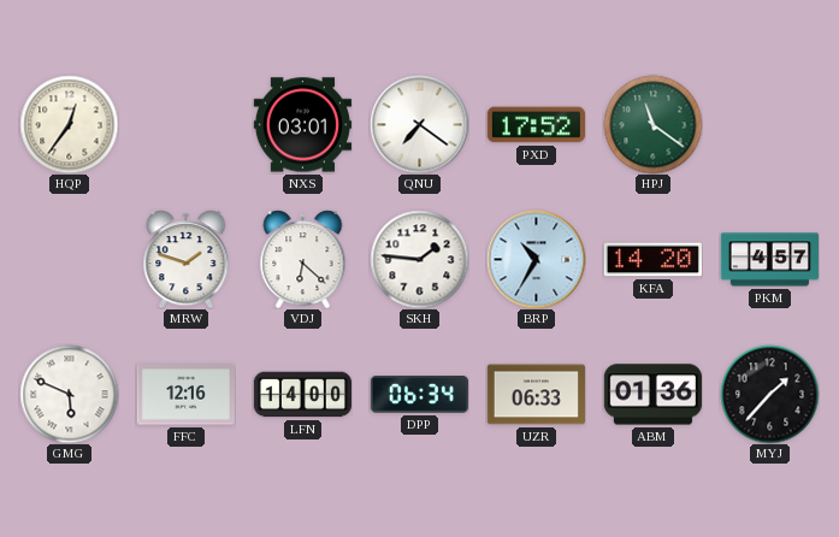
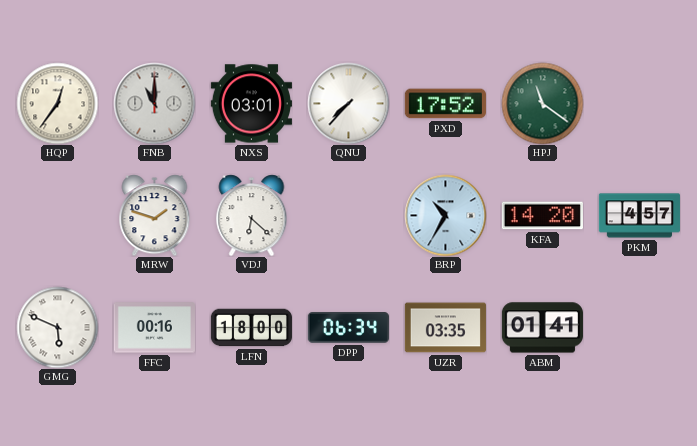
FNB: none -> 11:00 (154, 103)
QNU: 7:21 -> 7:37 (348, 103)
SKH: 1:46 -> none (419, 259)
FFC: 12:16 -> 00:16 (154, 328)
LFN: 14:00 -> 18:00 (251, 328)
UZR: 06:33 -> 03:35 (445, 328)
ABM: 01:36 -> 01:41 (542, 328)
MYJ: 1:37 -> none (769, 394)
